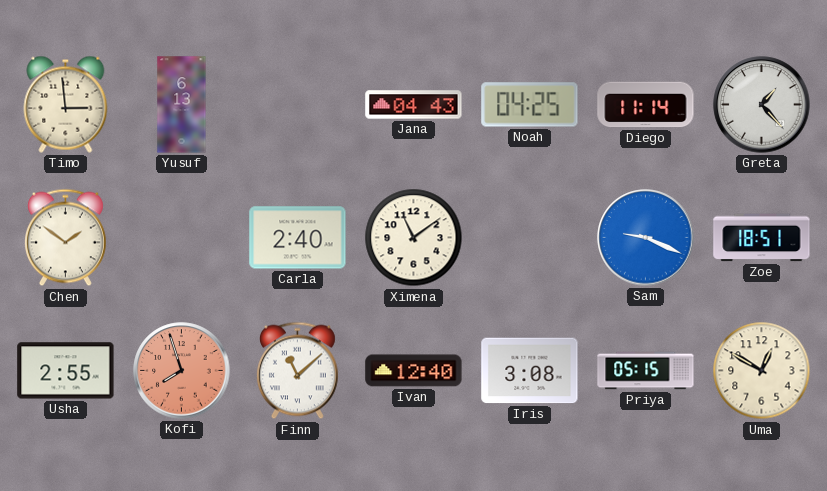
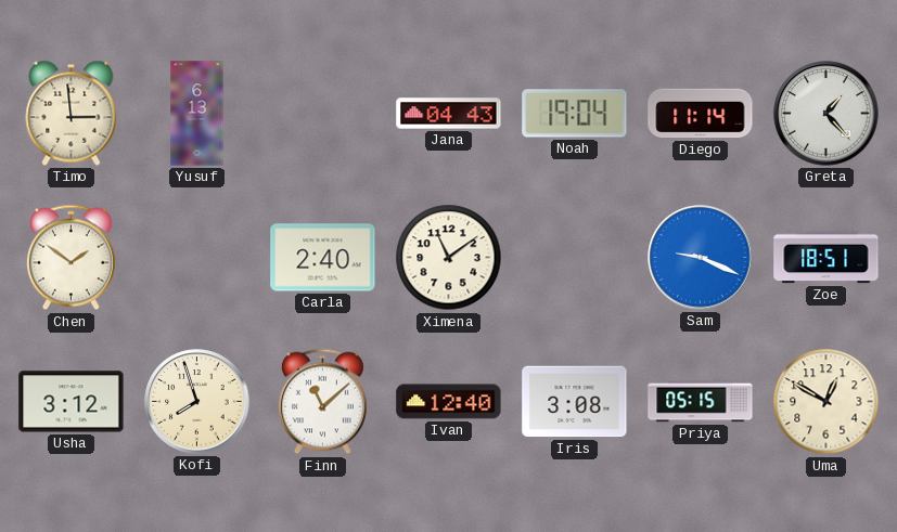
Noah: 04:25 -> 19:04 (575, 114)
Usha: 2:55 -> 3:12 (72, 402)
Kofi dial: salmon -> cream (197, 402)
